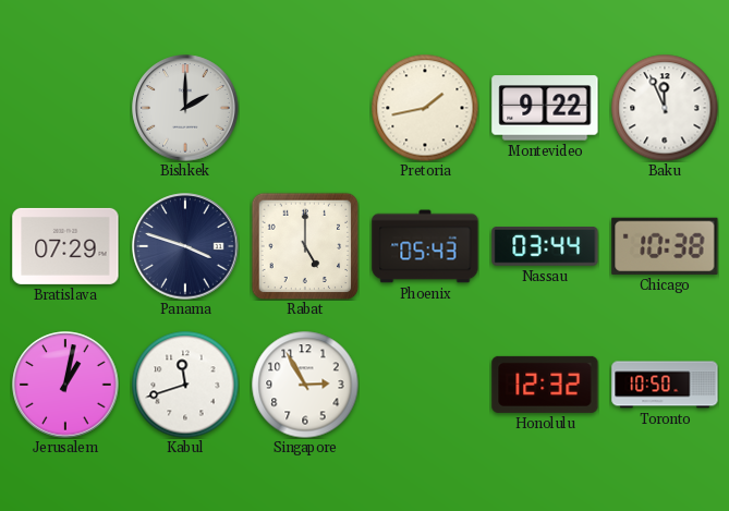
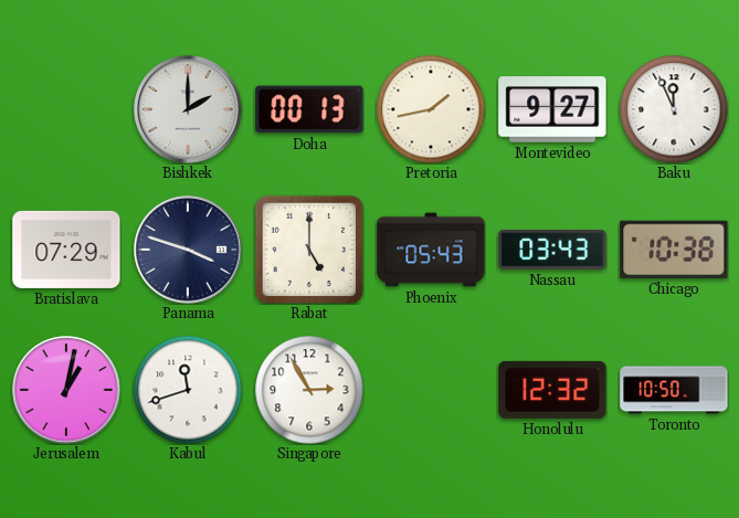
Doha: none -> 00:13 (309, 109)
Montevideo: 9:22 -> 9:27 (552, 109)
Nassau: 03:44 -> 03:43 (552, 251)
